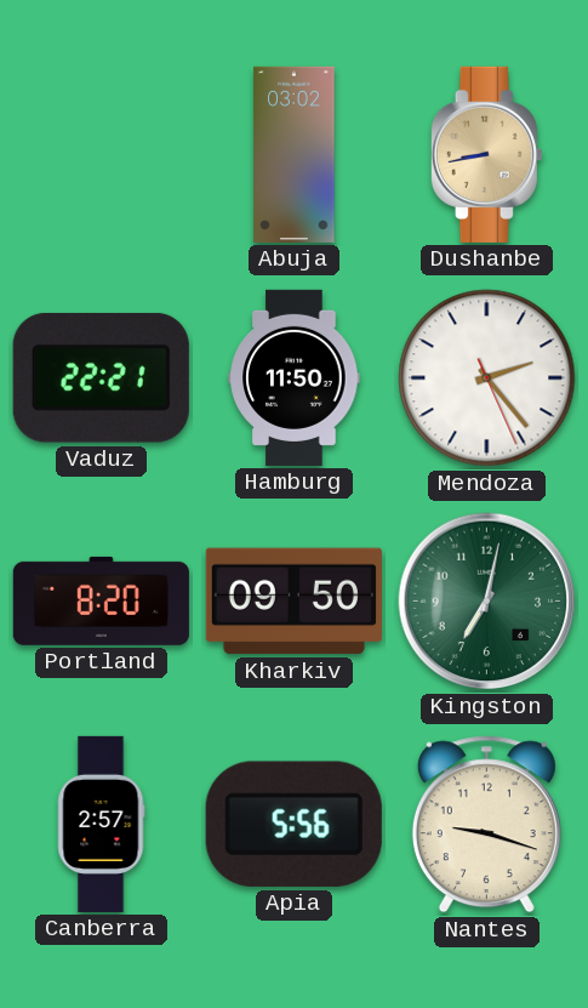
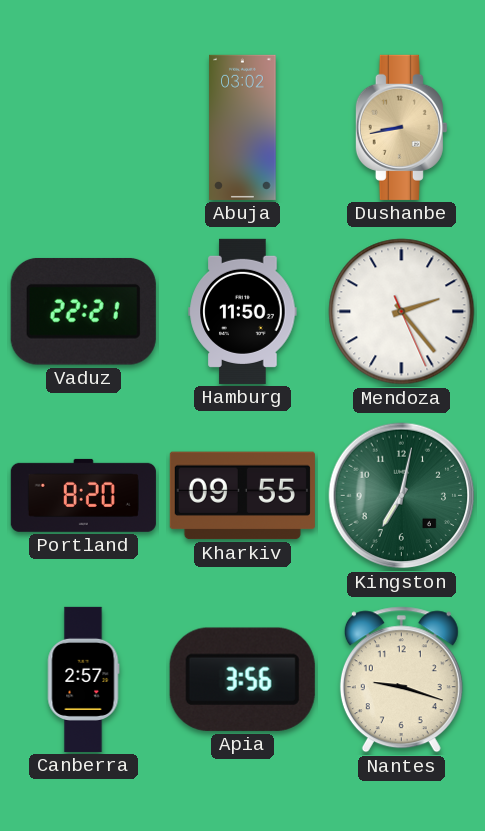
Kharkiv: 09:50 -> 09:55 (242, 496)
Apia: 5:56 -> 3:56 (242, 679)
